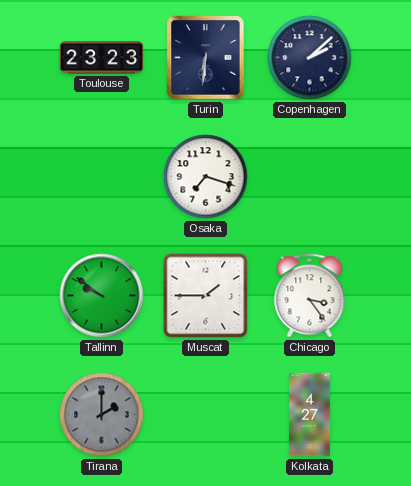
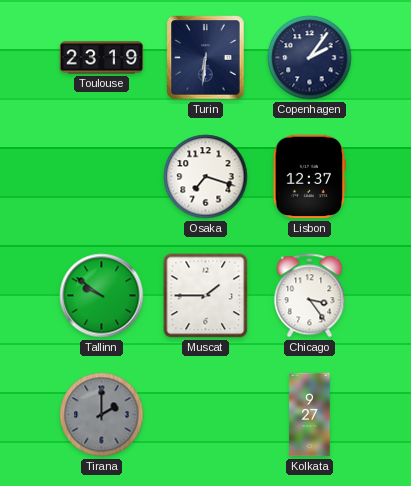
Toulouse: 23:23 -> 23:19 (102, 58)
Copenhagen: 2:08 -> 2:06 (310, 58)
Lisbon: none -> 12:37 (309, 177)
Kolkata: 4:27 -> 9:27 (310, 415)
